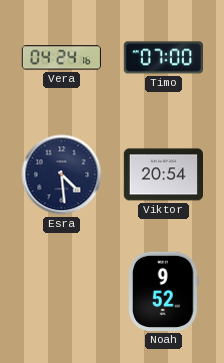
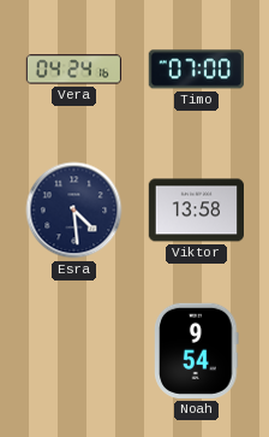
Viktor: 20:54 -> 13:58 (196, 211)
Noah: 9:52 -> 9:54 (197, 350)
